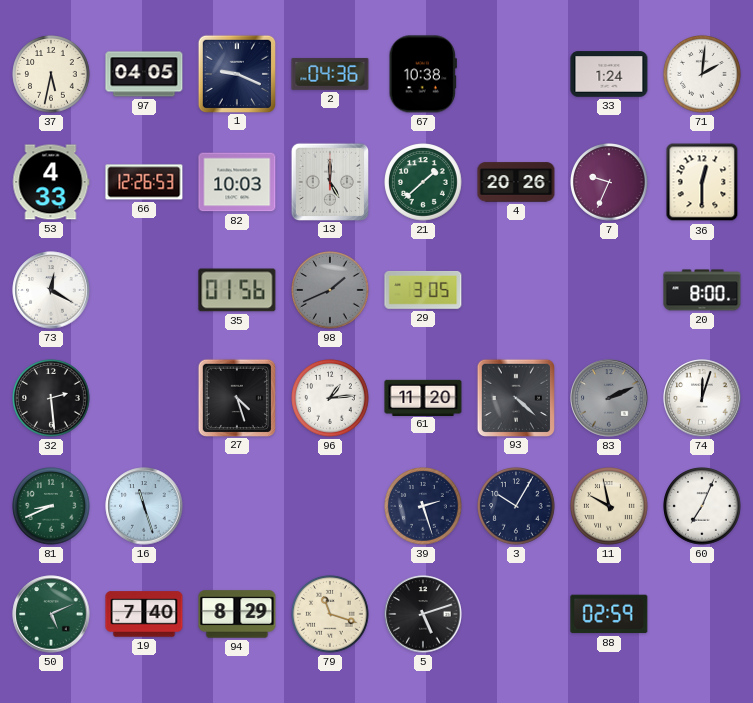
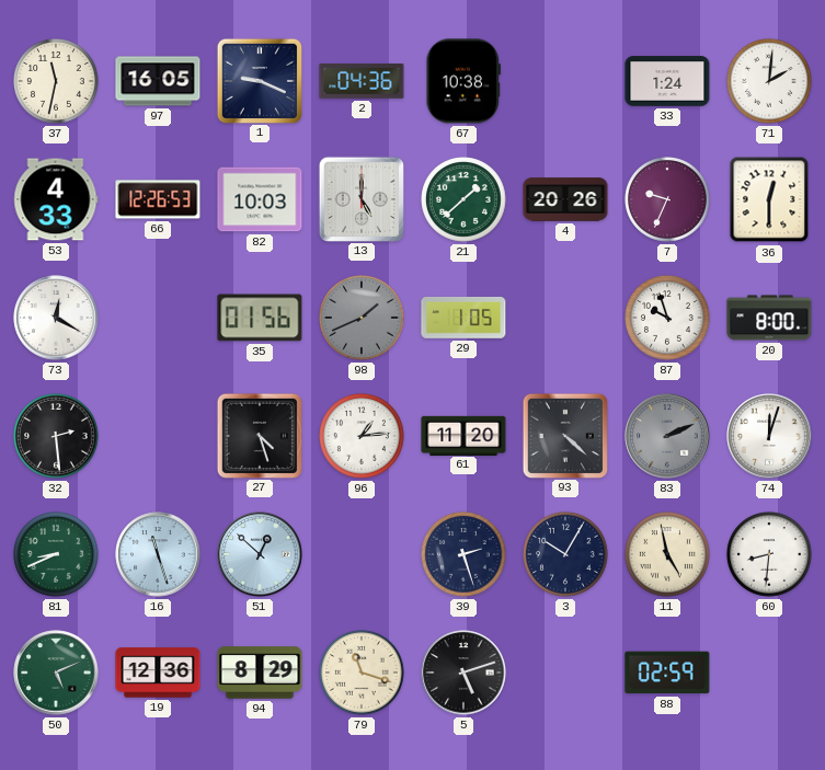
37: 5:32 -> 11:32 (56, 81)
97: 04:05 -> 16:05 (158, 81)
29: 3:05 -> 1:05 (463, 318)
87: none -> 9:57 (667, 318)
51: none -> 12:52 (260, 554)
11: 9:58 -> 4:58 (667, 554)
60: 7:04 -> 8:31 (769, 554)
19: 7:40 -> 12:36 (158, 673)
